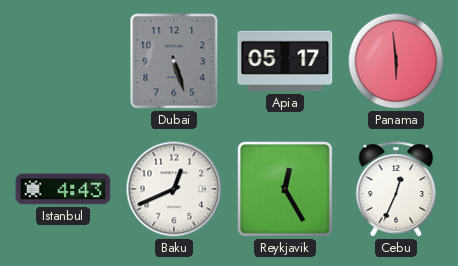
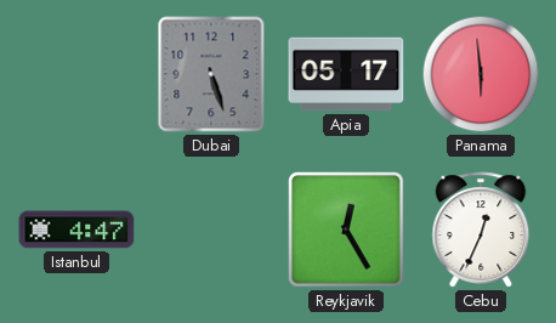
Istanbul: 4:43 -> 4:47 (76, 229)
Baku: 12:41 -> none (174, 189)
